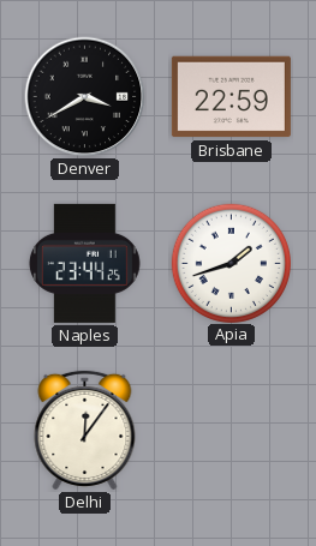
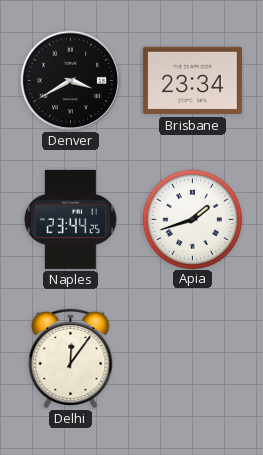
Brisbane: 22:59 -> 23:34 (192, 81)
